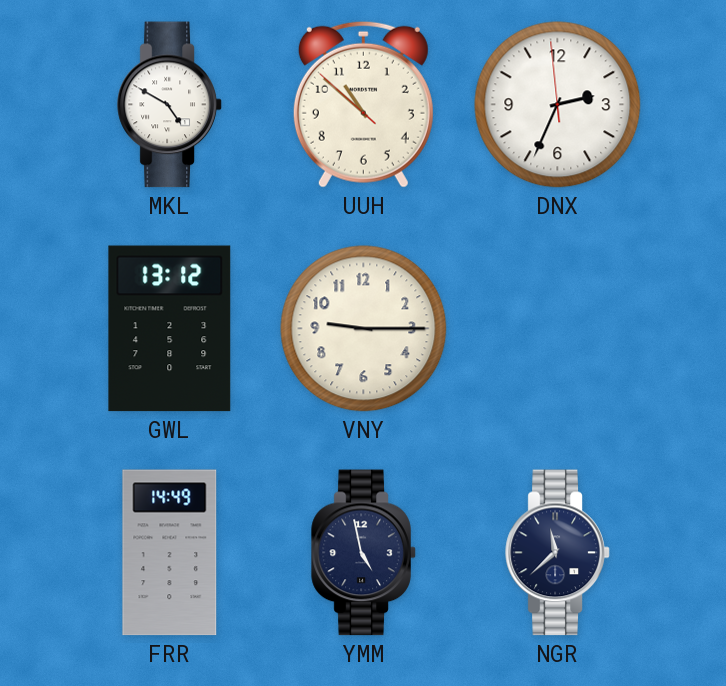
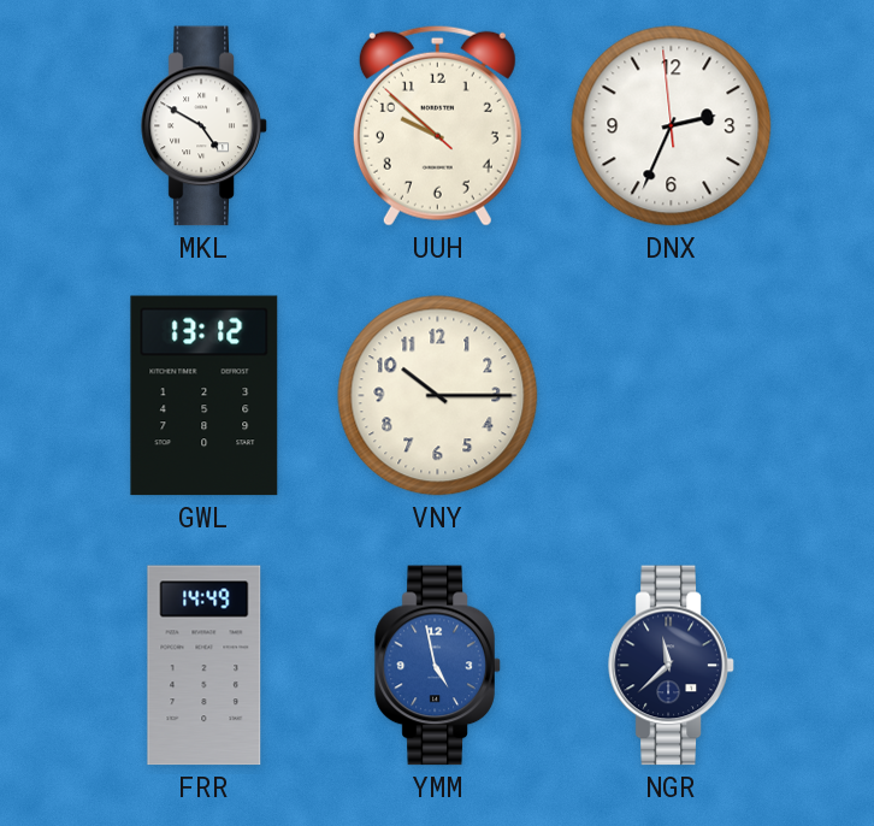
UUH: 10:51 -> 9:51 (437, 125)
VNY: 9:15 -> 10:15 (438, 396)
YMM dial: navy -> blue (438, 666)
